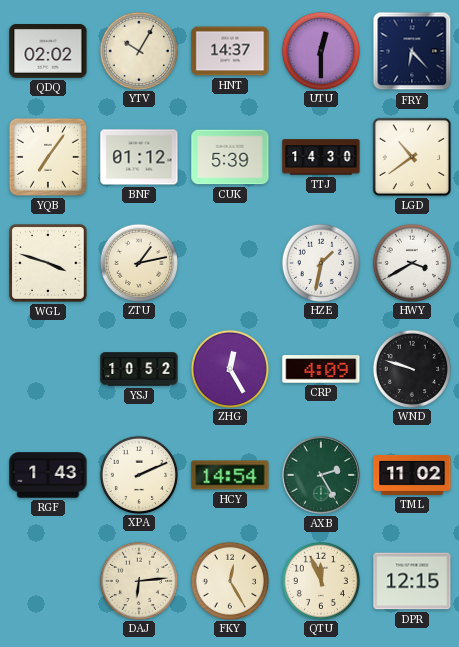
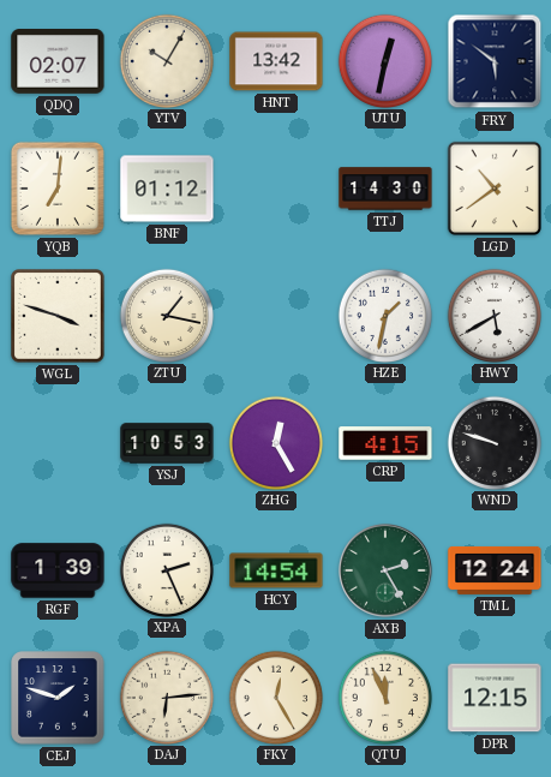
QDQ: 02:02 -> 02:07 (58, 62)
HNT: 14:37 -> 13:42 (276, 61)
UTU: 12:30 -> 12:32 (384, 60)
FRY: 6:23 -> 5:51 (495, 61)
YQB: 7:06 -> 7:01 (58, 189)
CUK: 5:39 -> none (230, 157)
ZTU: 1:13 -> 1:17 (166, 315)
HWY: 3:40 -> 5:40 (493, 315)
YSJ: 10:52 -> 10:53 (167, 443)
CRP: 4:09 -> 4:15 (385, 443)
RGF: 1:43 -> 1:39 (58, 570)
XPA: 2:11 -> 2:26 (166, 569)
TML: 11:02 -> 12:24 (495, 570)
CEJ: none -> 1:48 (58, 698)
